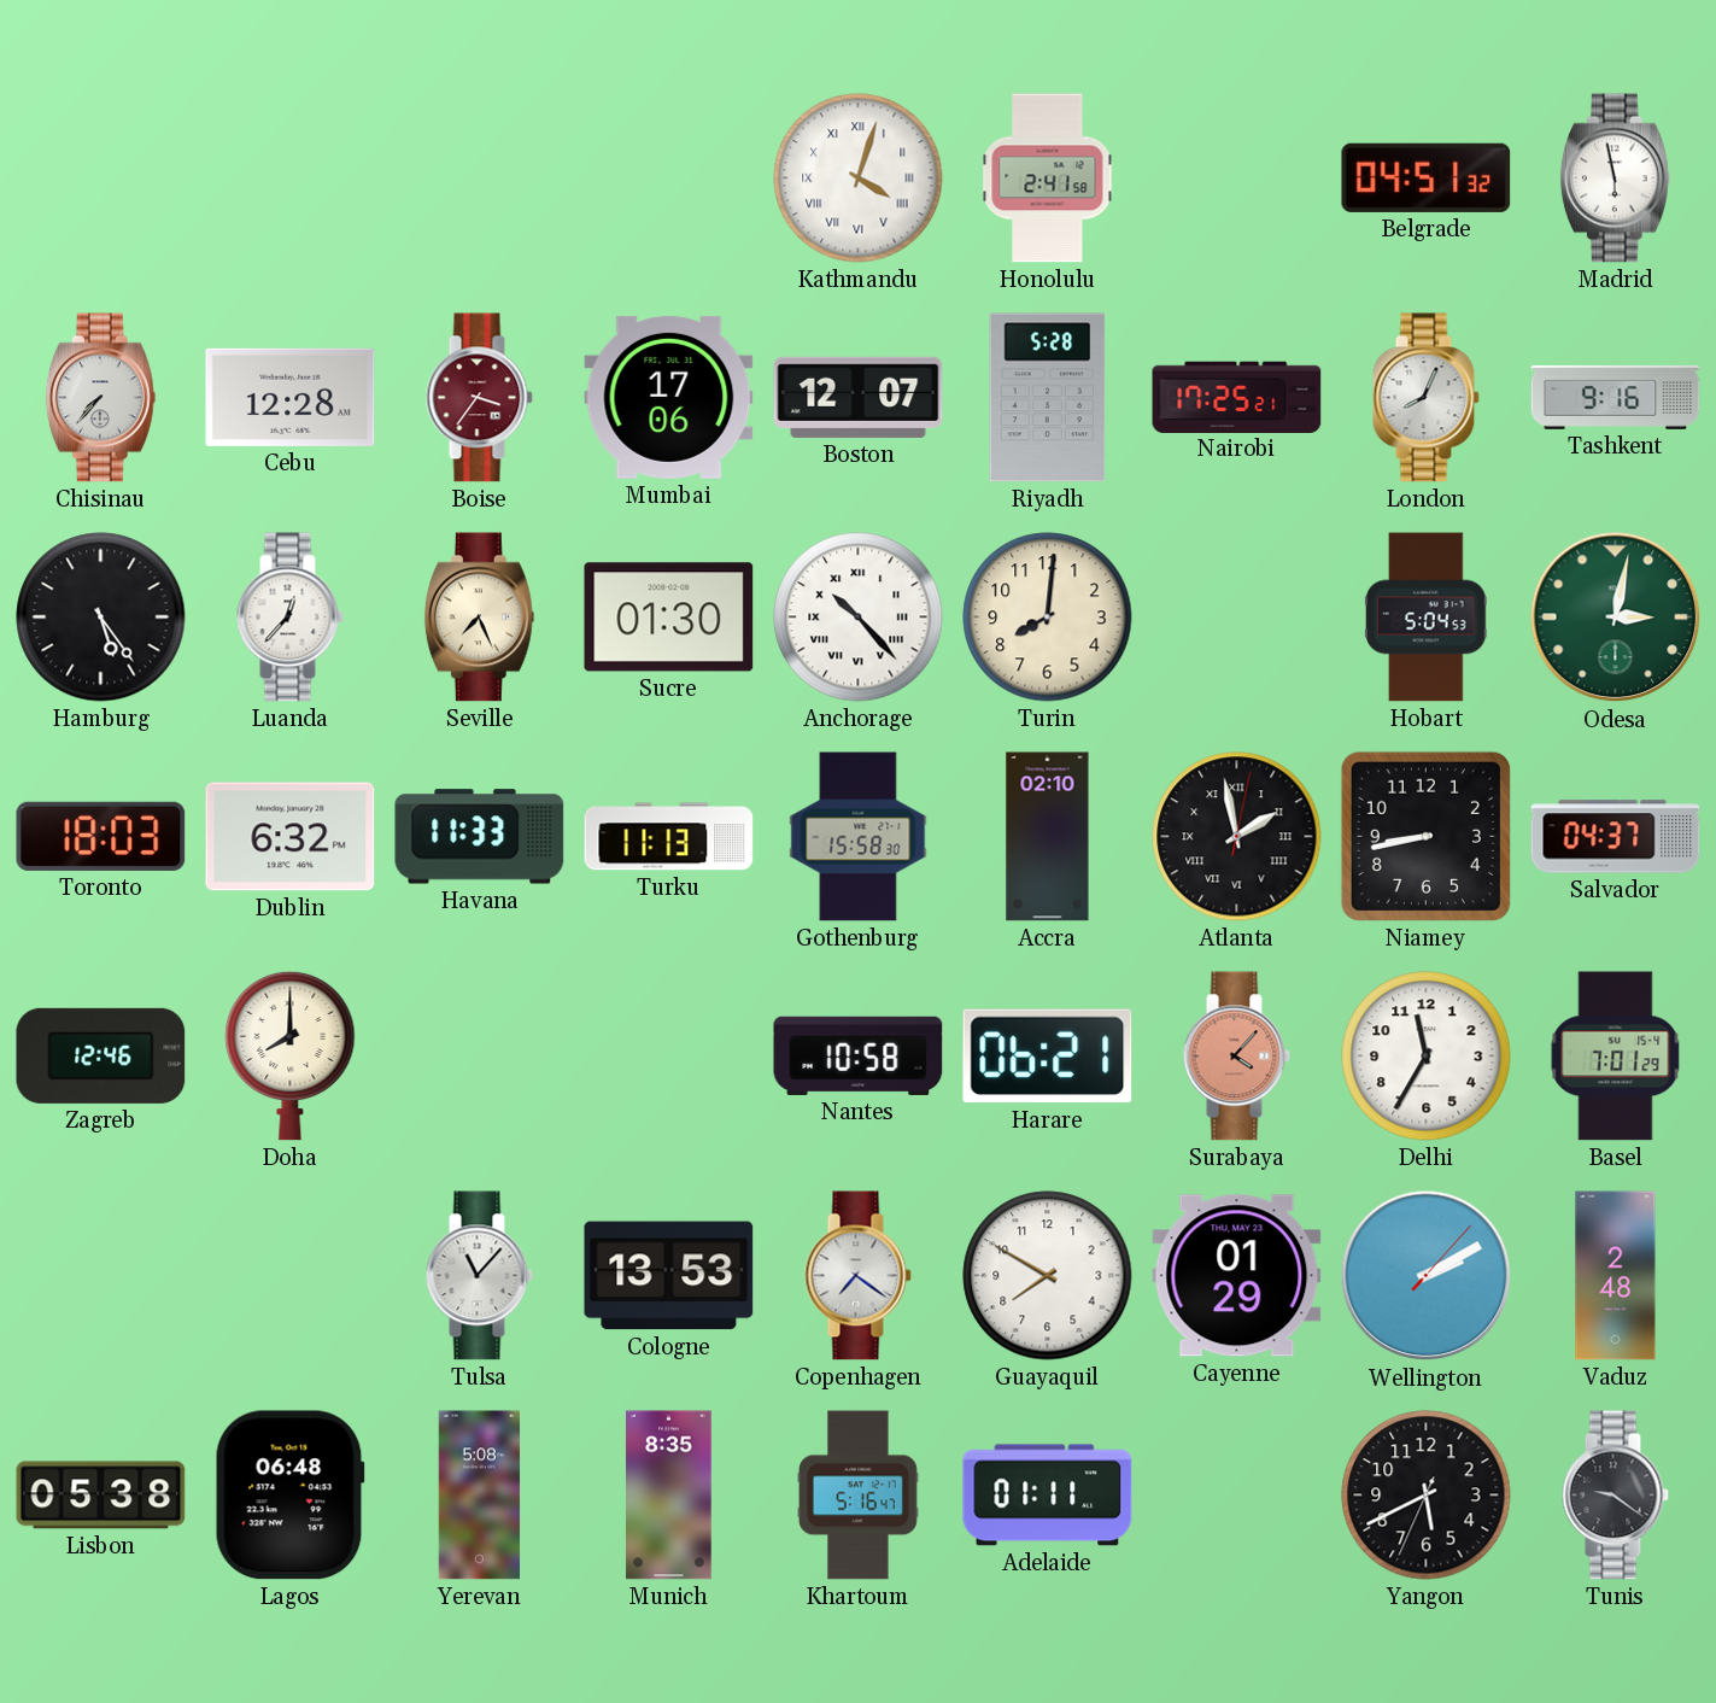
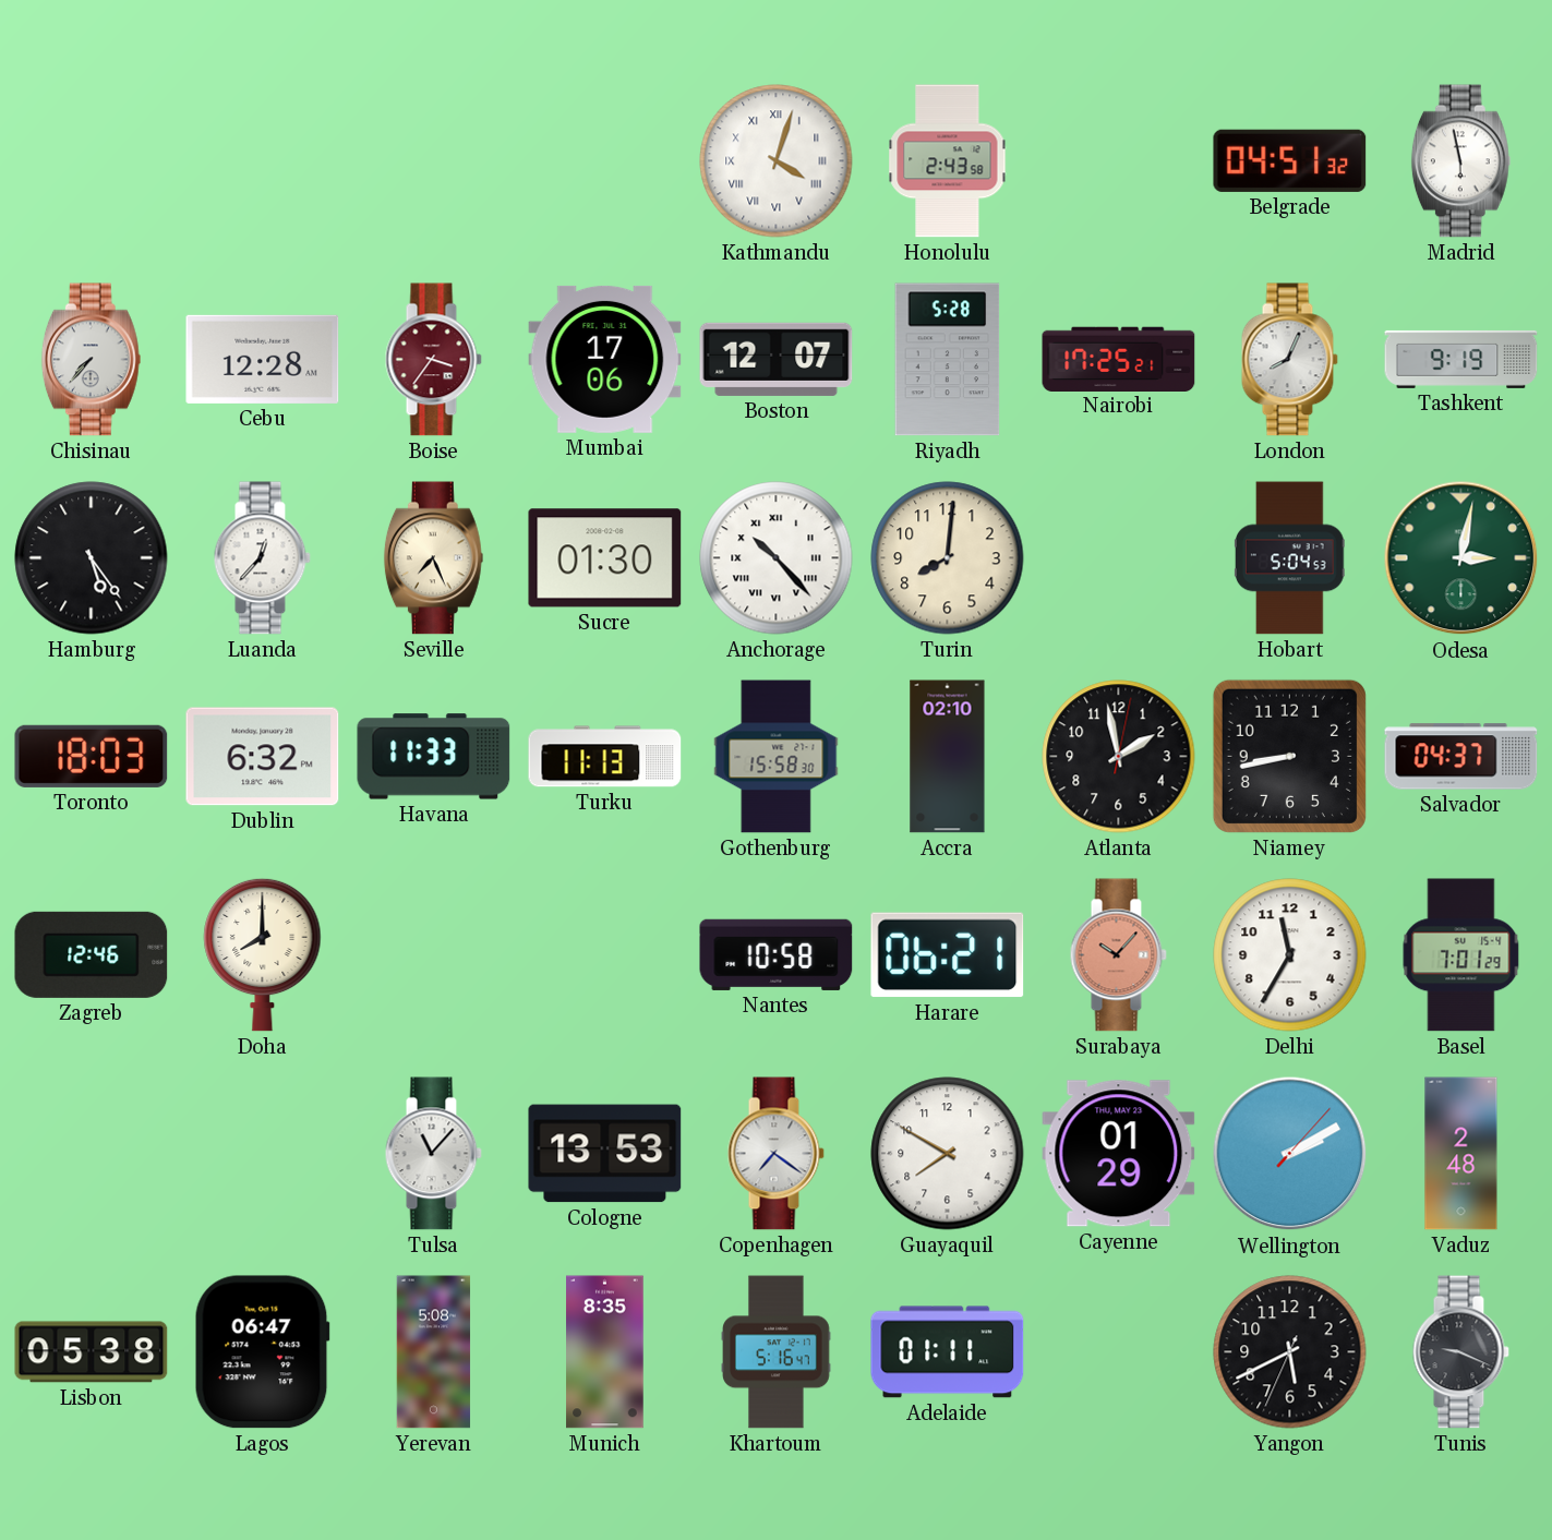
Honolulu: 2:41 -> 2:43 (948, 161)
Tashkent: 9:16 -> 9:19 (1461, 359)
Atlanta numerals: Roman -> Arabic (1119, 757)
Surabaya: 4:07 -> 10:07 (1118, 955)
Lagos: 06:48 -> 06:47 (262, 1352)
Tunis: 9:21 -> 9:19 (1460, 1352)
